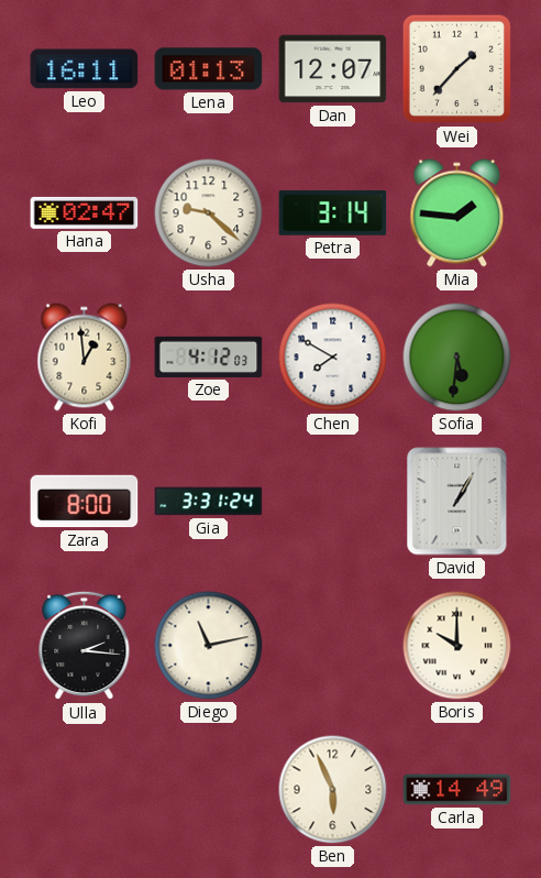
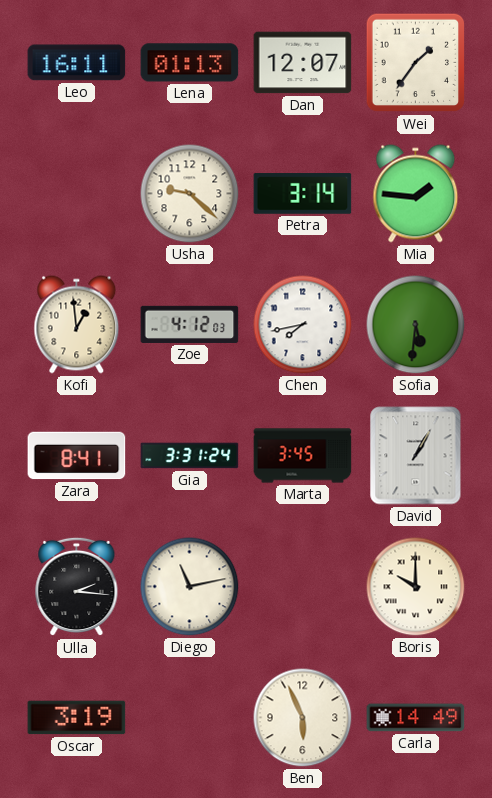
Wei: 1:37 -> 1:36 (416, 63)
Hana: 02:47 -> none (85, 212)
Chen: 7:50 -> 7:43 (303, 325)
Zara: 8:00 -> 8:41 (77, 456)
Marta: none -> 3:45 (303, 456)
Oscar: none -> 3:19 (77, 718)
